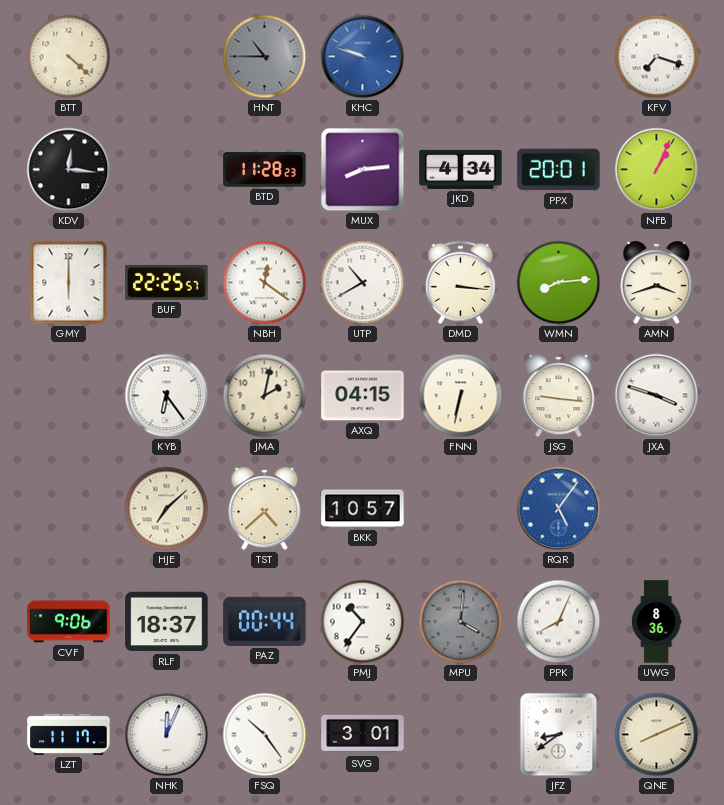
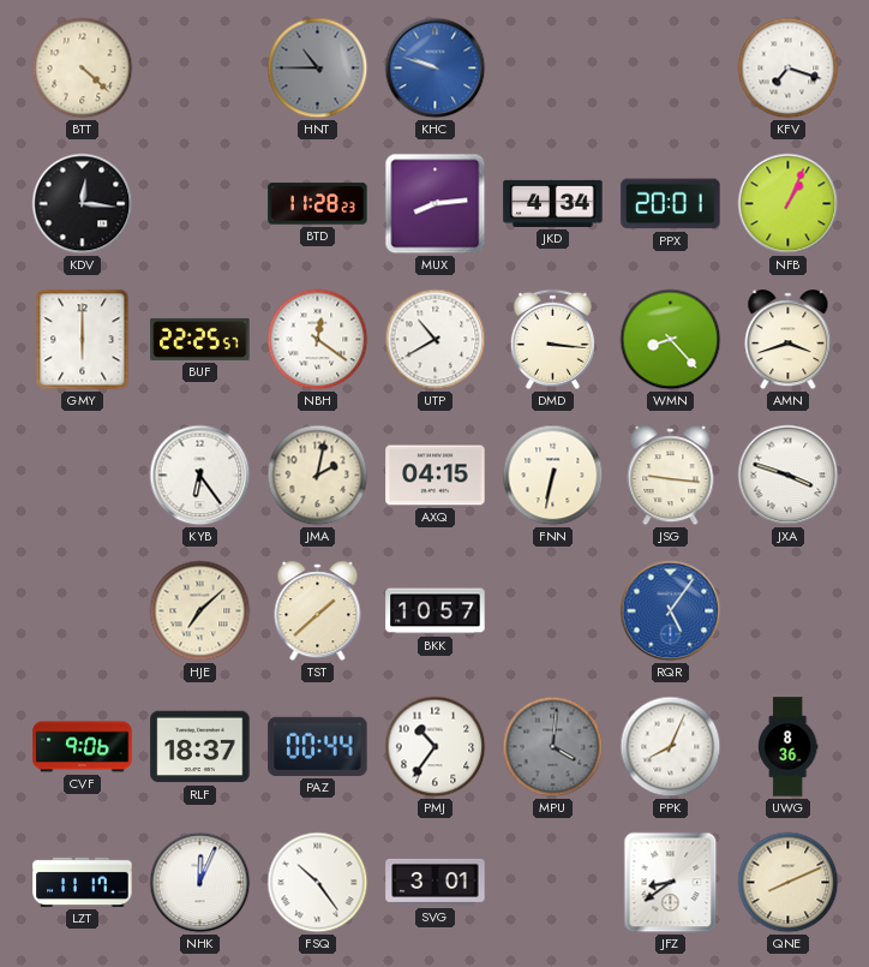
WMN: 8:14 -> 8:23 (671, 340)
TST: 4:38 -> 1:38 (318, 611)
